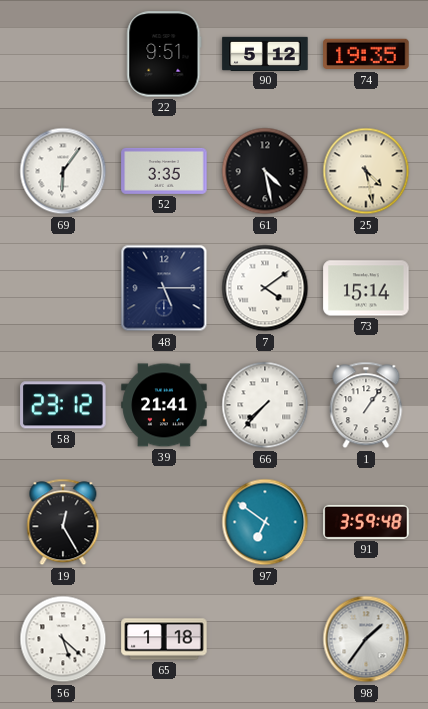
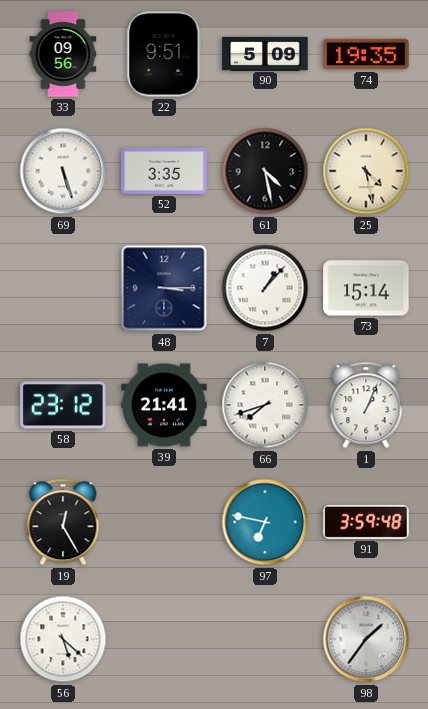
33: none -> 09:56 (63, 54)
90: 5:12 -> 5:09 (265, 53)
69: 6:06 -> 5:27 (63, 171)
48: 5:15 -> 3:15 (164, 288)
7: 4:09 -> 1:07 (265, 288)
66: 7:37 -> 7:42 (265, 405)
1: 1:06 -> 1:04 (366, 405)
97: 6:51 -> 6:47 (265, 522)
65: 1:18 -> none (164, 639)
